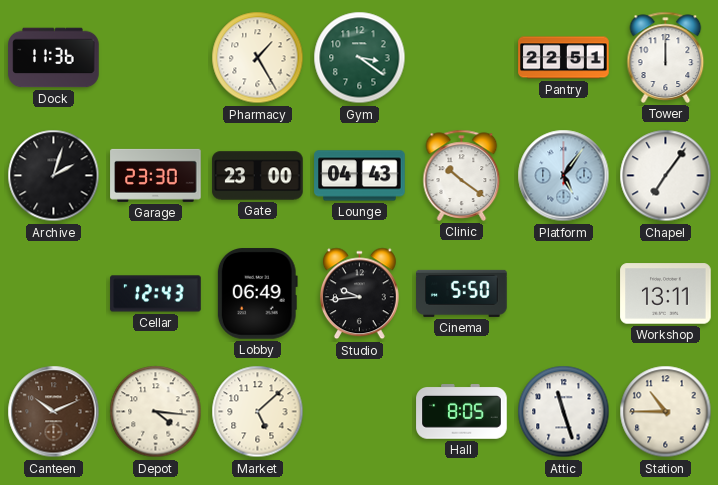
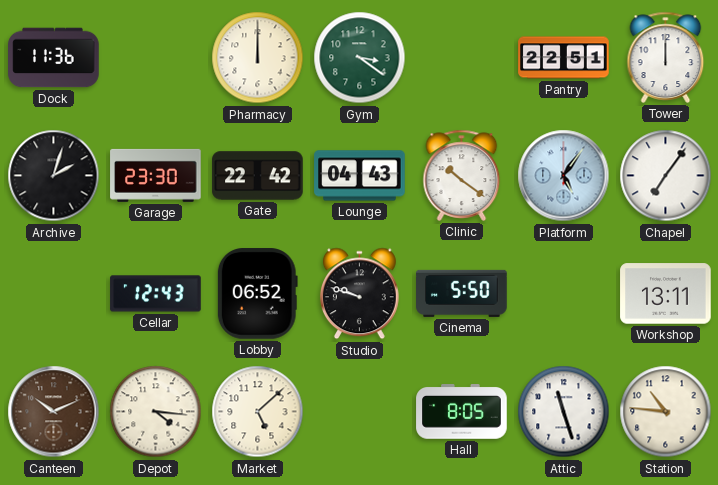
Pharmacy: 1:25 -> 12:00 (258, 58)
Gate: 23:00 -> 22:42 (258, 176)
Lobby: 06:49 -> 06:52 (257, 294)
Studio: 9:44 -> 9:48 (359, 294)
Station: 10:45 -> 10:46 (666, 412)
